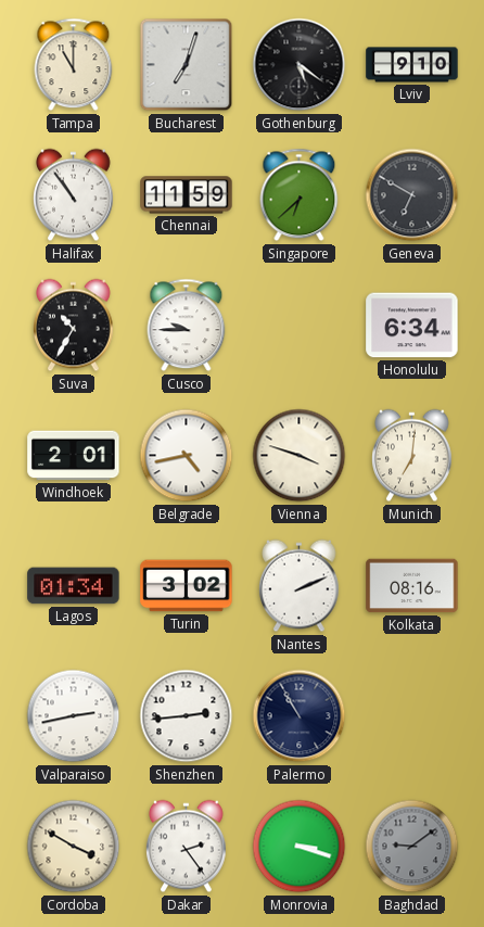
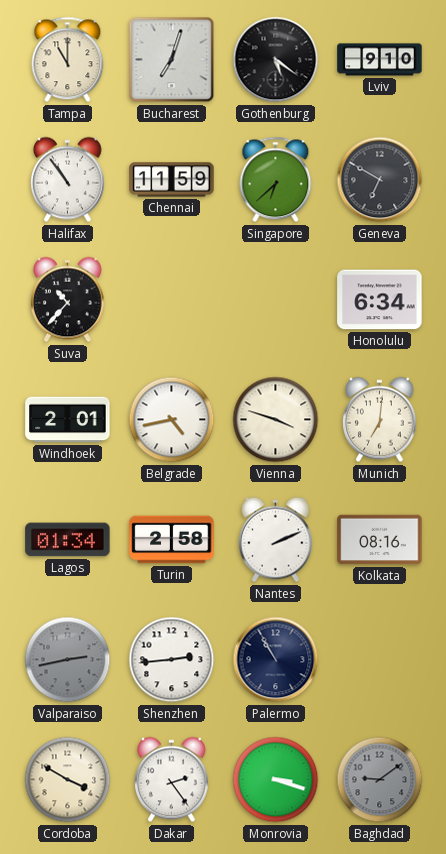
Suva: 10:35 -> 10:37 (68, 300)
Cusco: 9:45 -> none (187, 326)
Turin: 3:02 -> 2:58 (172, 540)
Valparaiso dial: white -> grey (68, 660)
